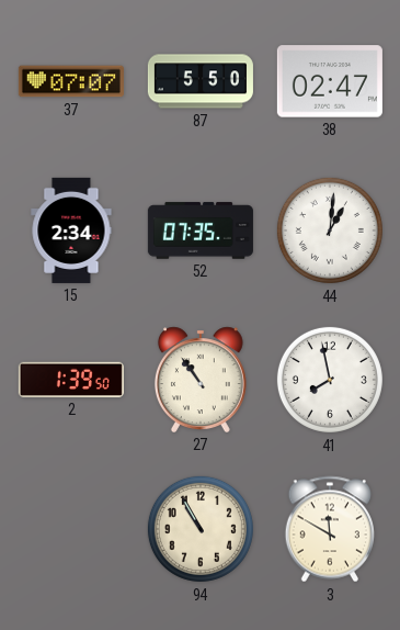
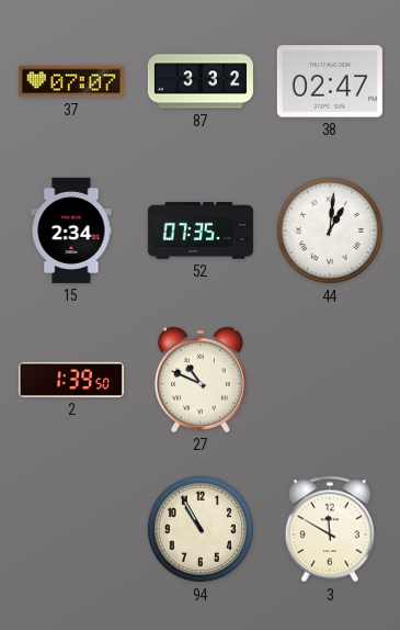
87: 5:50 -> 3:32 (201, 81)
27: 10:54 -> 10:49 (201, 380)
41: 7:58 -> none (330, 380)
